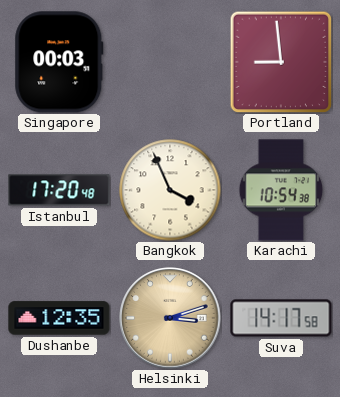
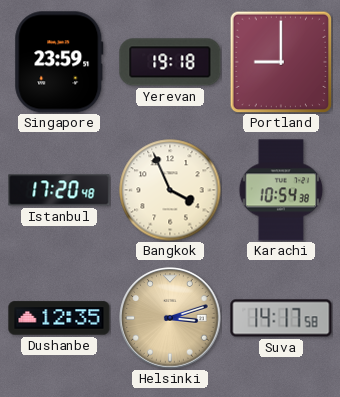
Singapore: 00:03 -> 23:59 (59, 62)
Yerevan: none -> 19:18 (170, 62)
Portland: 8:59 -> 9:00 (281, 62)
